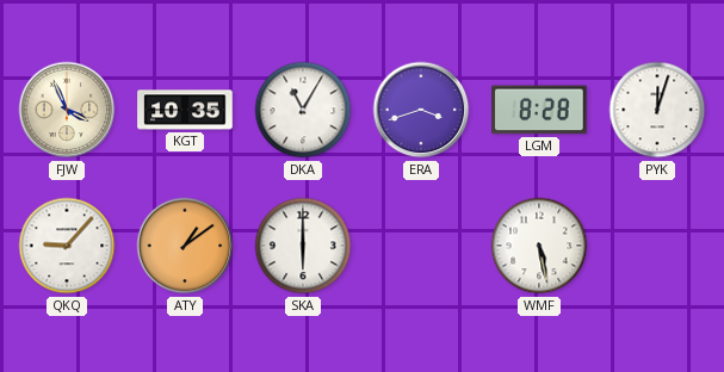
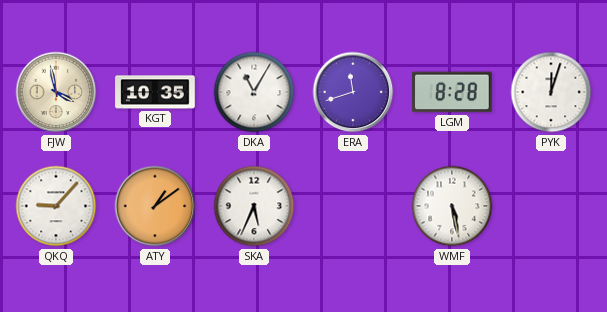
FJW: 3:56 -> 3:58 (56, 92)
ERA: 3:42 -> 11:42 (353, 92)
SKA: 6:00 -> 5:34 (254, 206)
